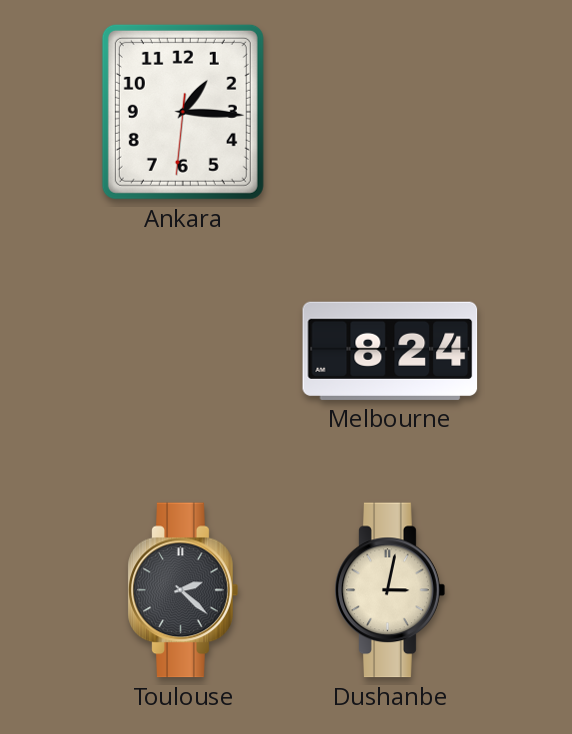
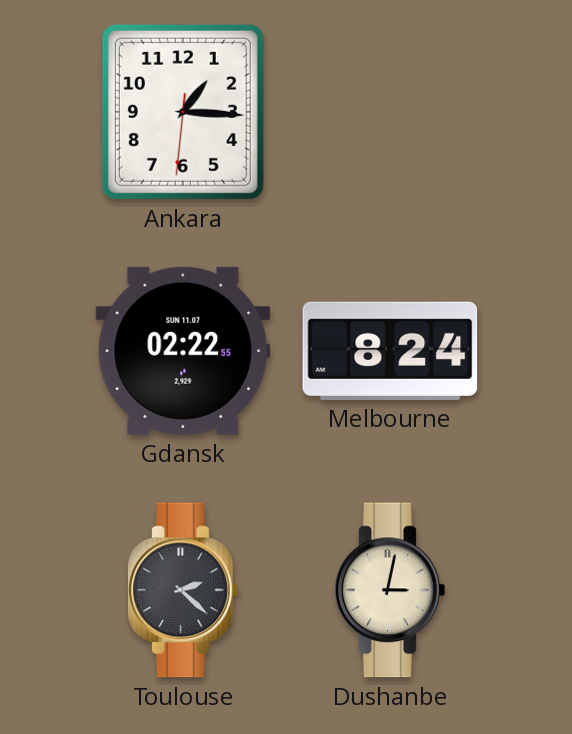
Gdansk: none -> 02:22 (183, 351)
